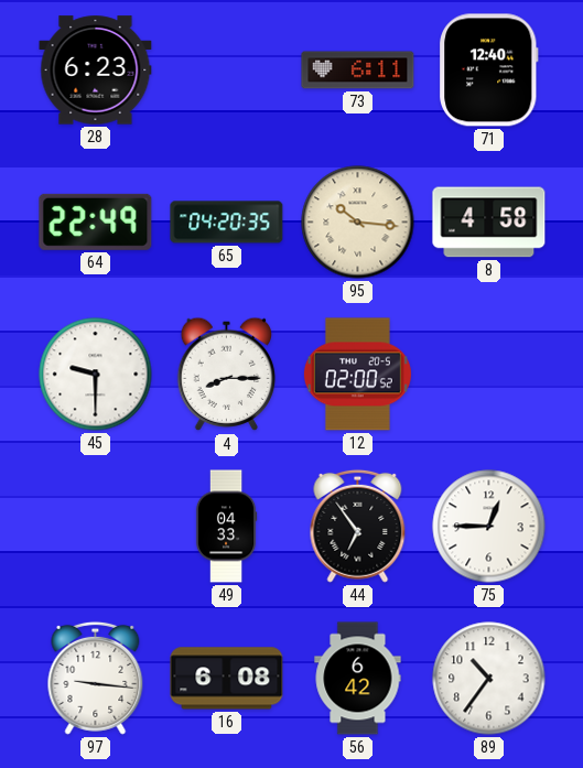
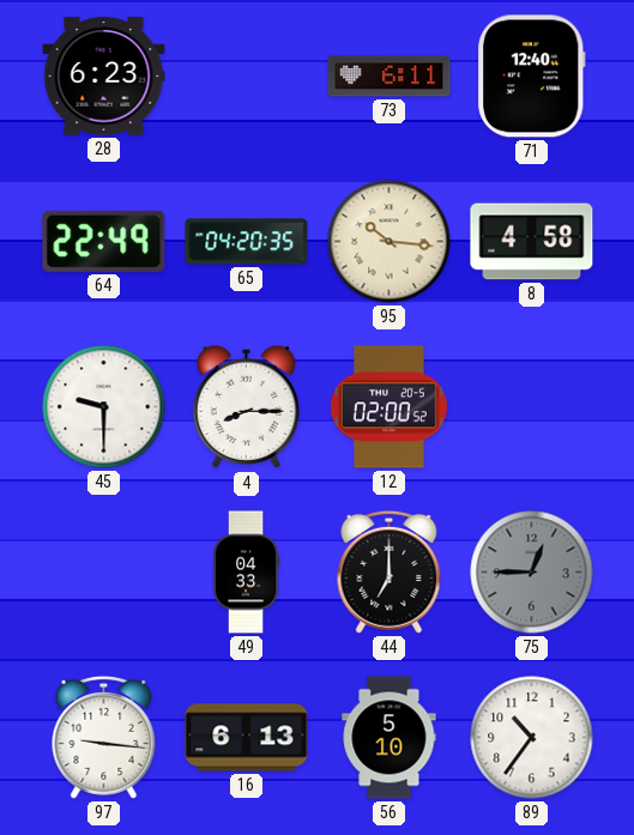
44: 6:54 -> 7:00 (390, 571)
75 dial: white -> grey (532, 573)
16: 6:08 -> 6:13 (247, 738)
56: 6:42 -> 5:10 (390, 738)
